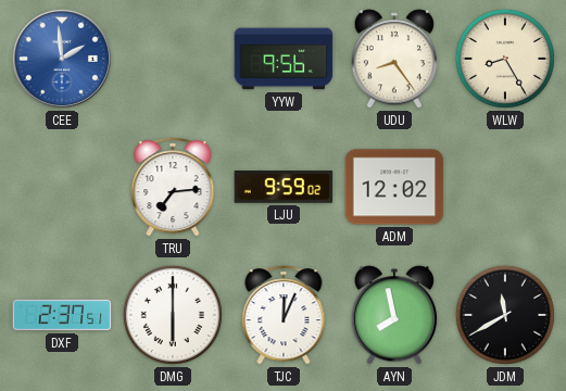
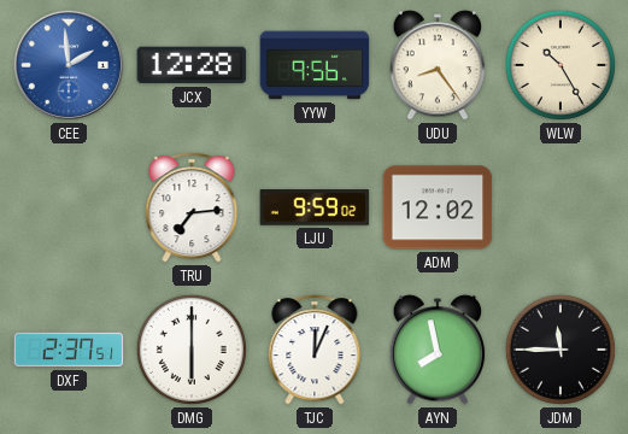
JCX: none -> 12:28 (192, 65)
WLW: 8:25 -> 10:25 (560, 65)
JDM: 11:40 -> 11:45 (560, 350)
